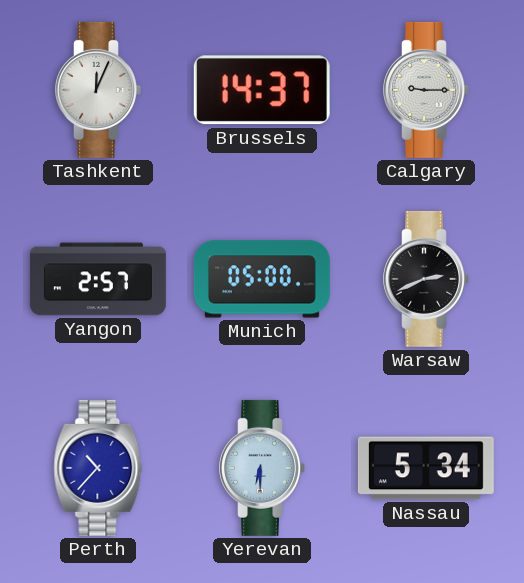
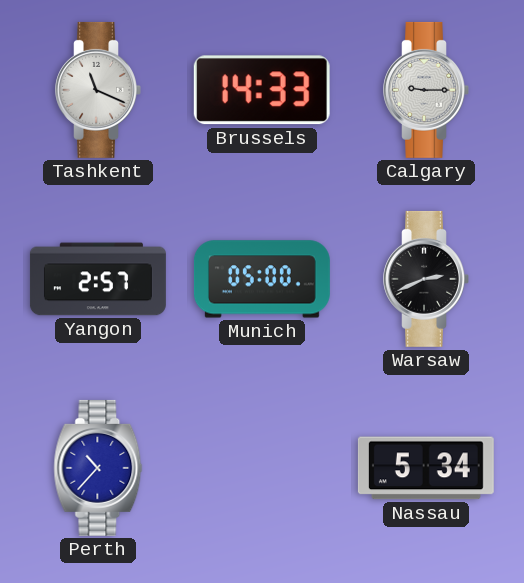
Tashkent: 12:04 -> 11:19 (98, 90)
Brussels: 14:37 -> 14:33 (262, 90)
Yerevan: 6:30 -> none (262, 468)
